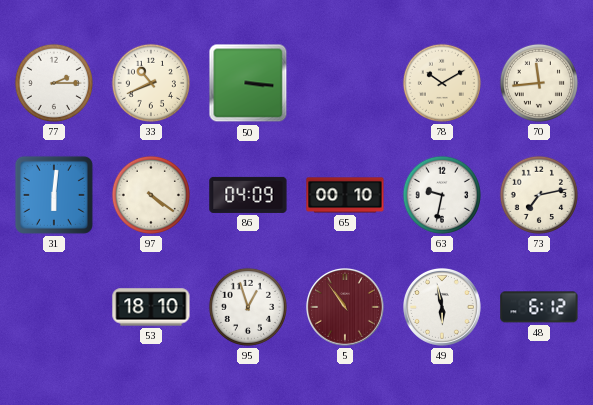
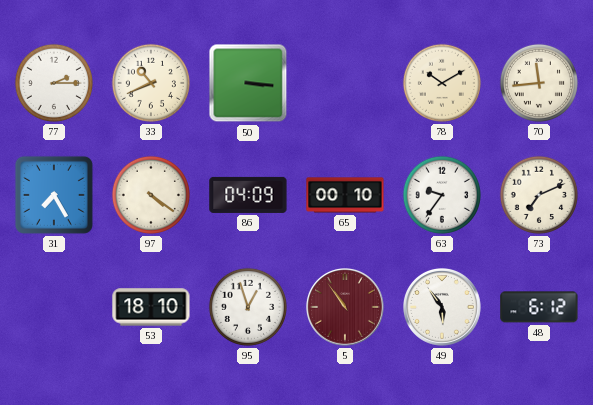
31: 6:01 -> 7:25 (54, 195)
63: 9:32 -> 9:36 (442, 195)
73: 7:13 -> 7:11 (539, 195)
49: 5:58 -> 5:54 (443, 308)
